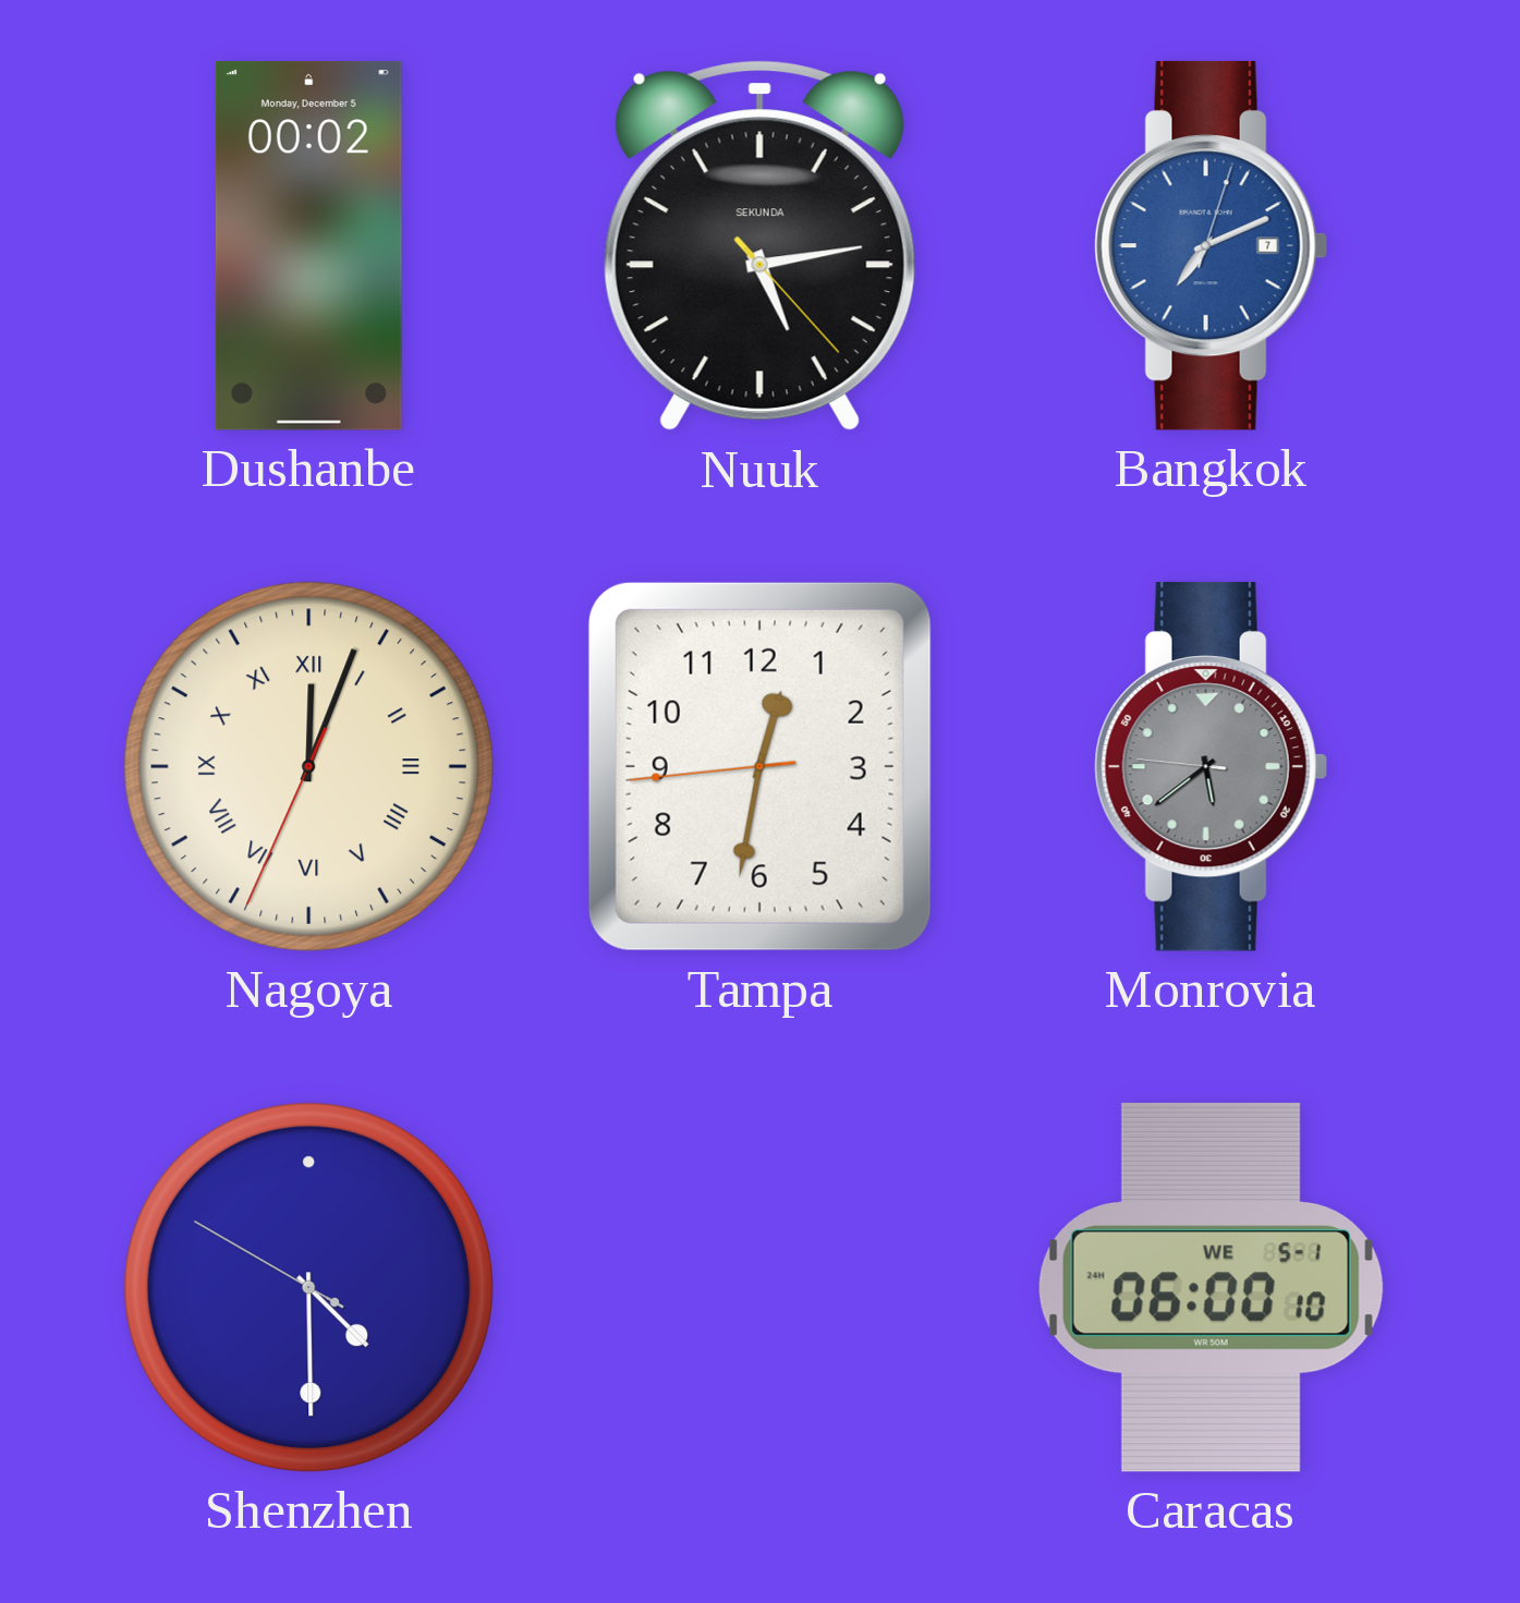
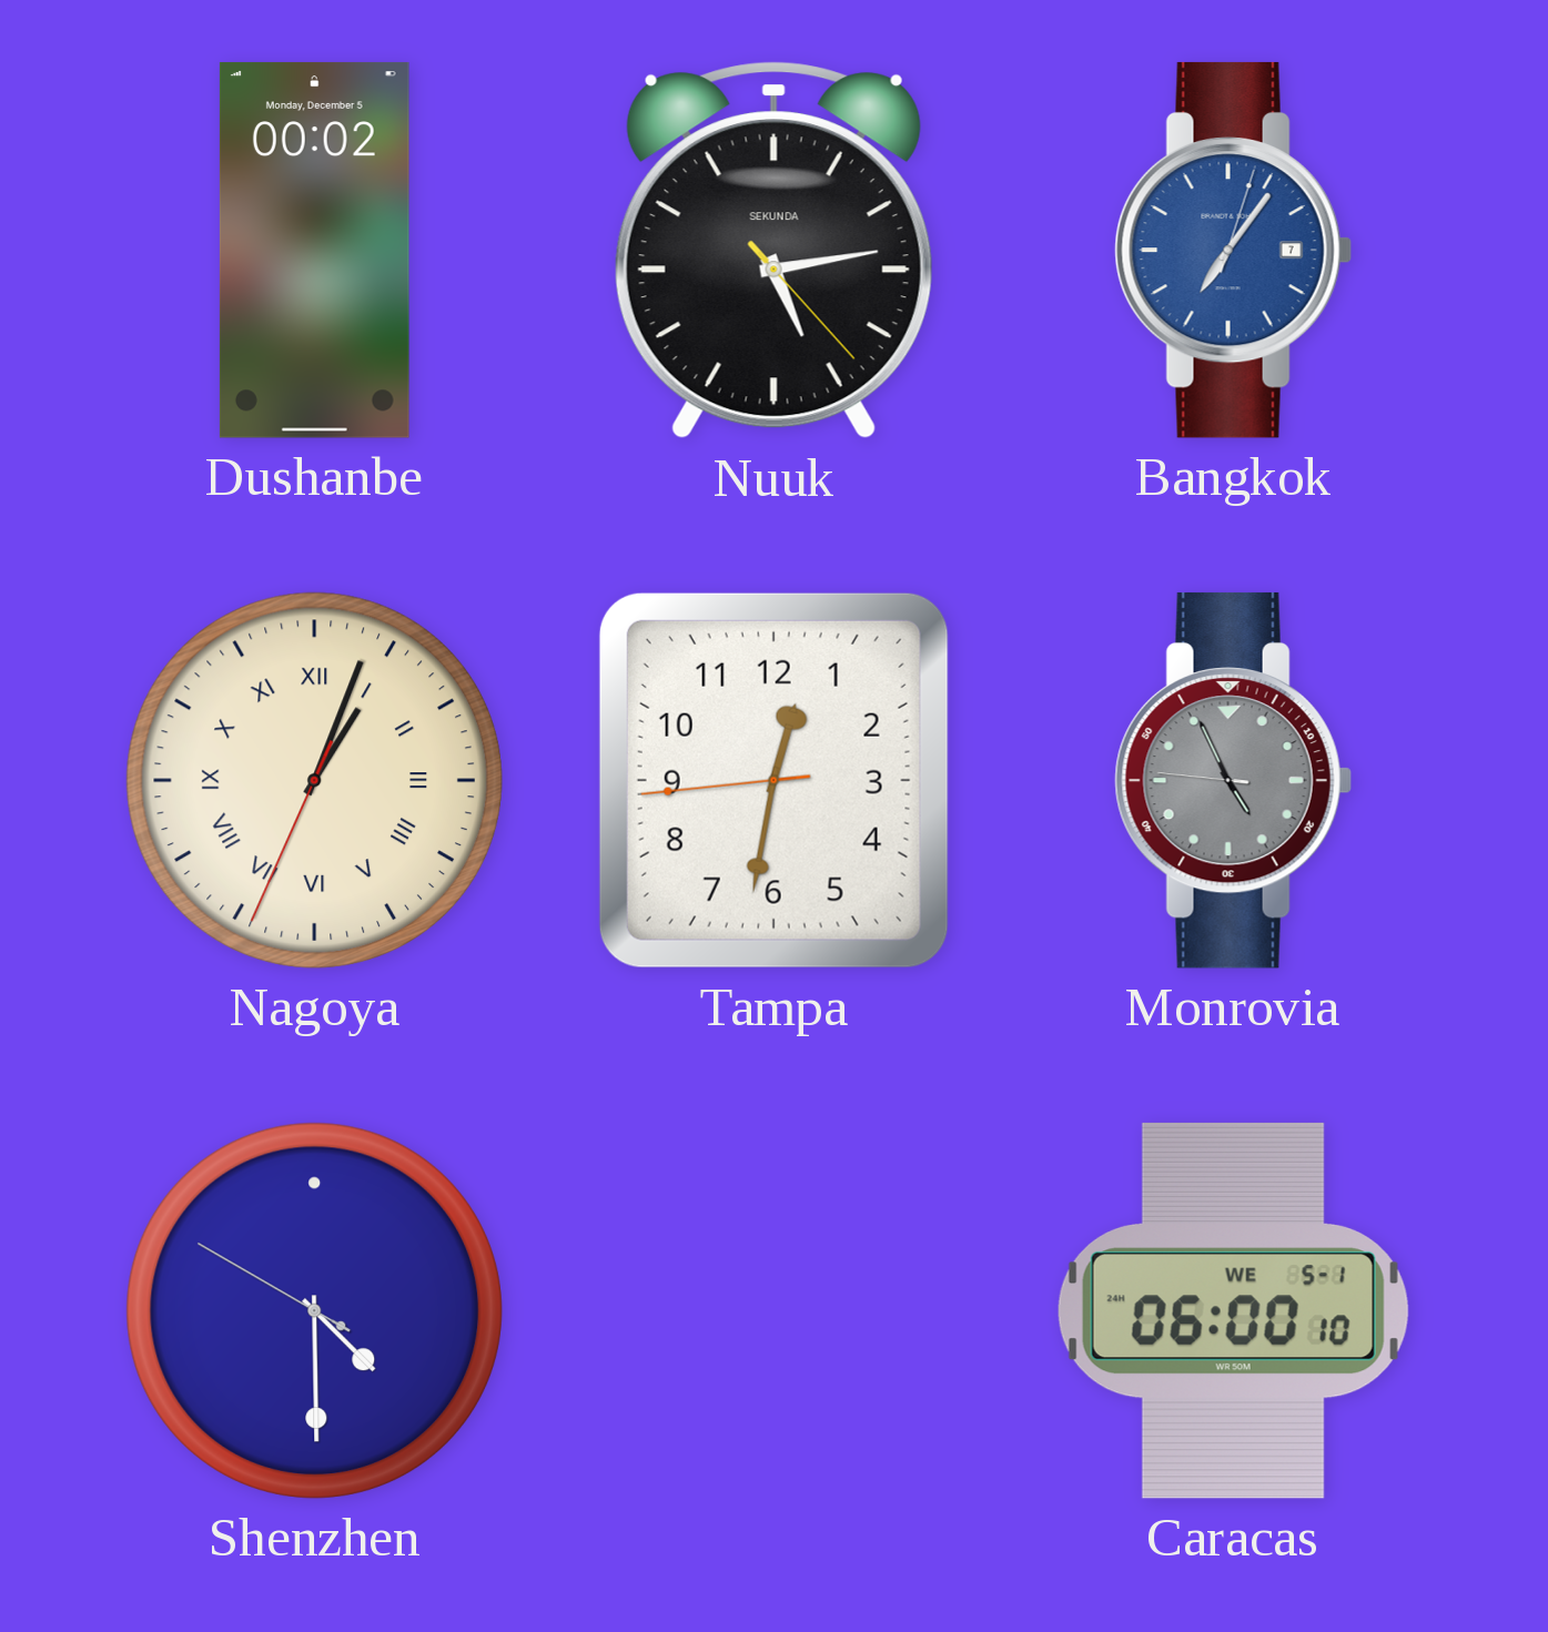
Bangkok: 7:11 -> 7:06 (1233, 250)
Nagoya: 12:03 -> 1:03 (314, 780)
Monrovia: 5:38 -> 4:55 (1233, 780)
